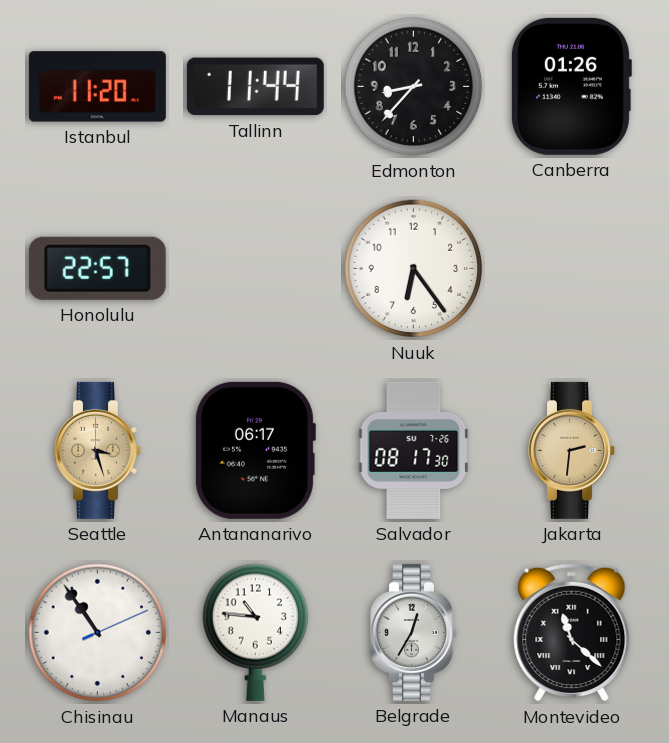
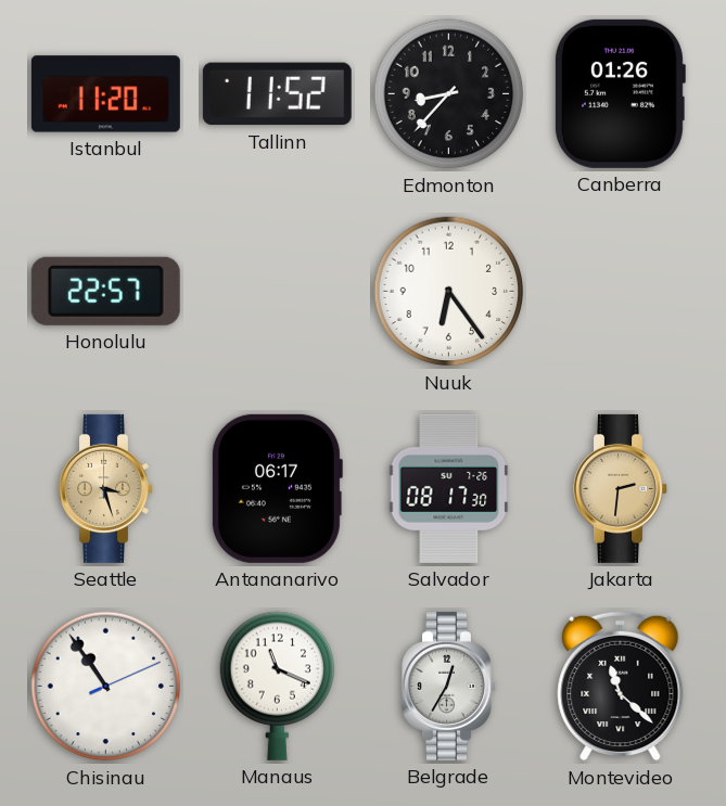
Tallinn: 11:44 -> 11:52 (277, 94)
Manaus: 10:46 -> 11:19 (278, 686)
